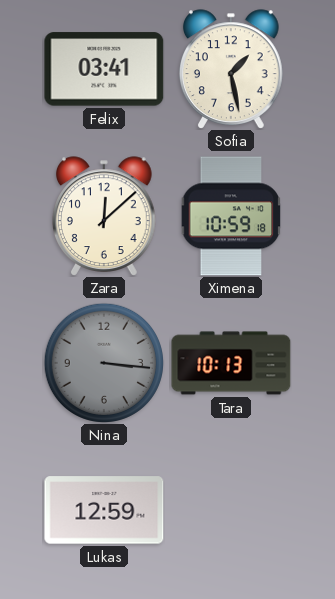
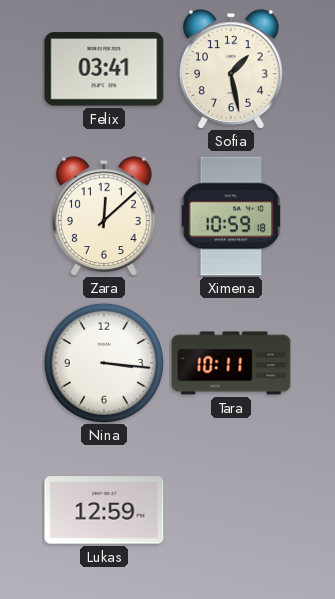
Nina dial: grey -> white (103, 363)
Tara: 10:13 -> 10:11 (231, 363)
